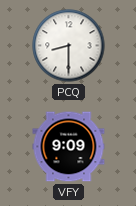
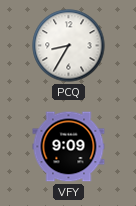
PCQ: 8:30 -> 8:35 (69, 46)
